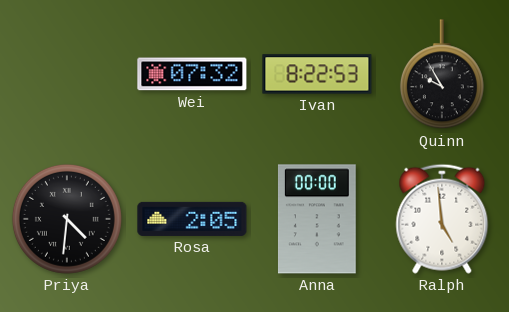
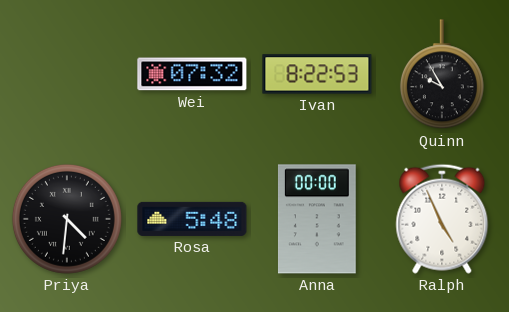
Rosa: 2:05 -> 5:48 (192, 219)
Ralph: 4:59 -> 4:56 (442, 219)
